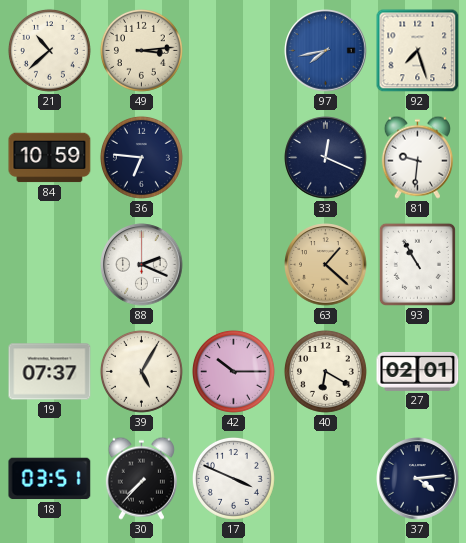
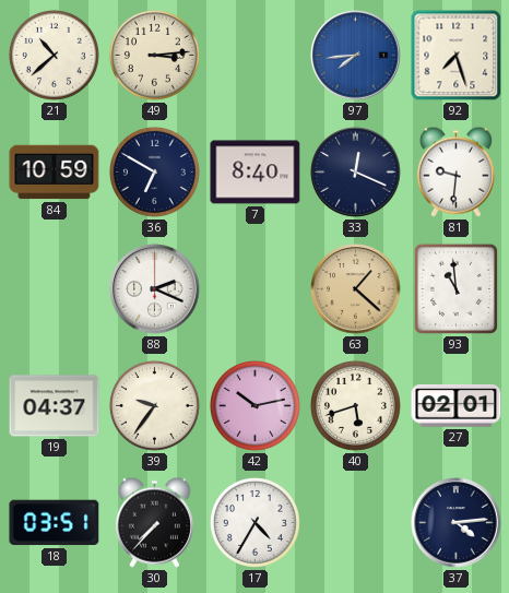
97: 7:43 -> 7:44 (356, 56)
36: 6:46 -> 6:50 (154, 171)
7: none -> 8:40 (256, 173)
93: 10:55 -> 10:59 (455, 288)
19: 07:37 -> 04:37 (55, 406)
39: 5:05 -> 9:36 (154, 405)
42: 10:15 -> 10:13 (254, 405)
40: 6:20 -> 5:42 (355, 405)
17: 3:49 -> 4:35 (254, 522)
